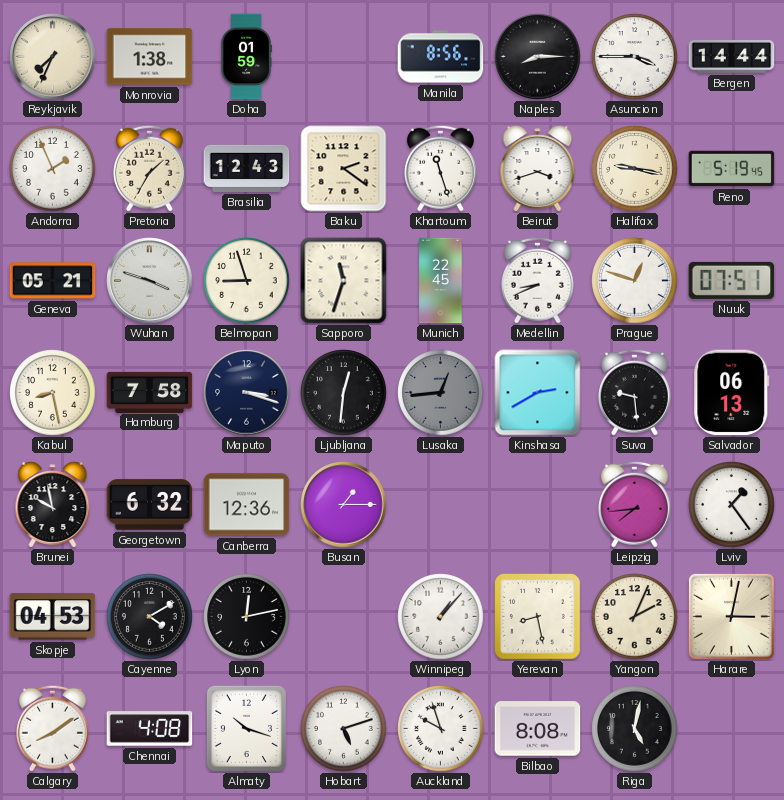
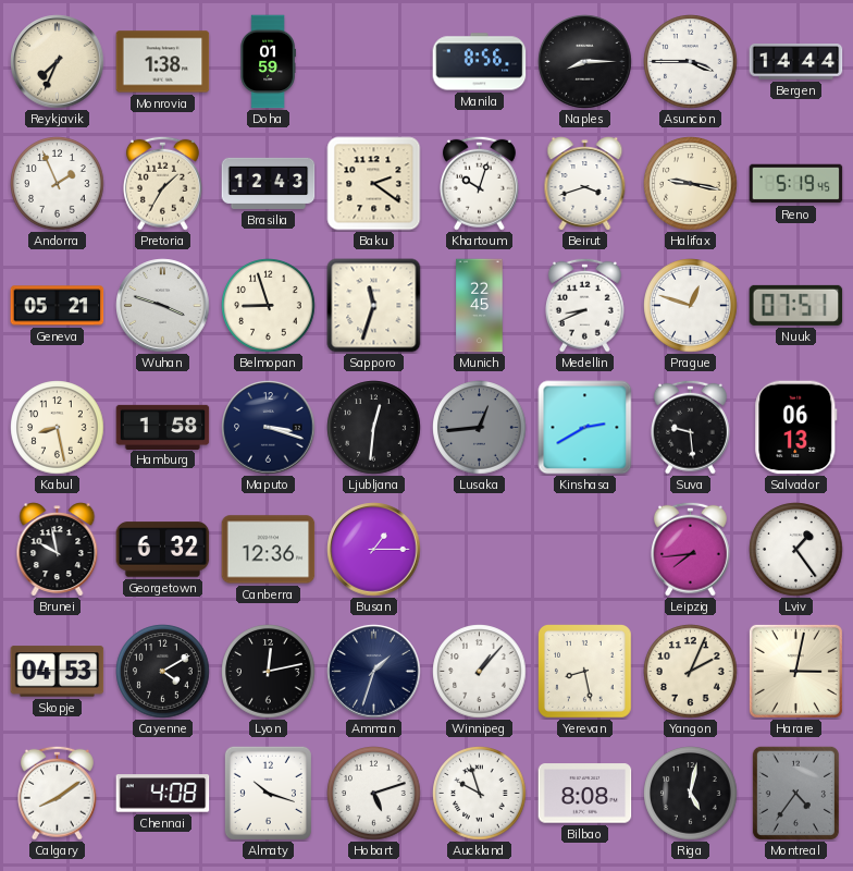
Khartoum: 11:27 -> 10:03 (479, 183)
Hamburg: 7:58 -> 1:58 (163, 427)
Amman: none -> 1:33 (374, 672)
Montreal: none -> 4:36 (795, 793)
